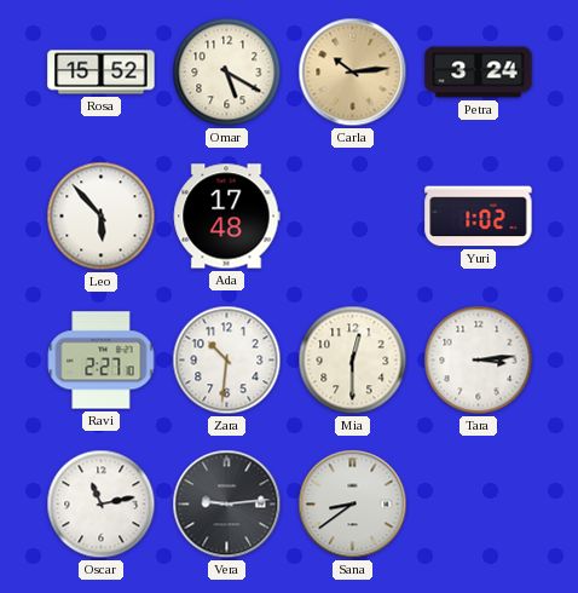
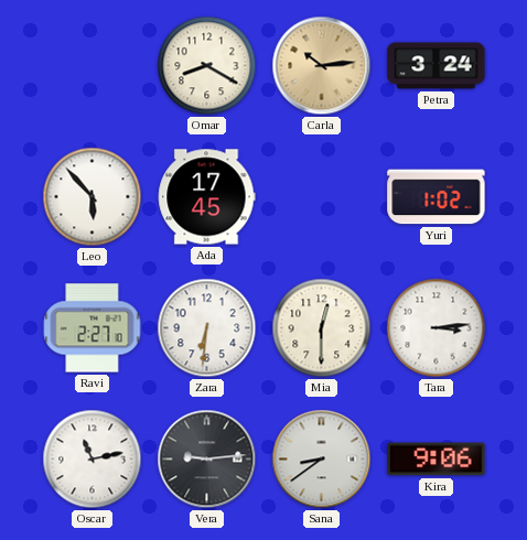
Rosa: 15:52 -> none (102, 73)
Omar: 5:20 -> 8:20 (207, 66)
Ada: 17:48 -> 17:45 (207, 197)
Zara: 10:31 -> 6:31 (207, 328)
Kira: none -> 9:06 (437, 460)
